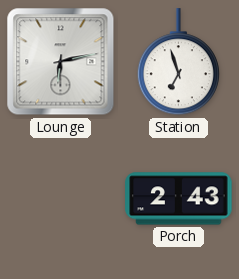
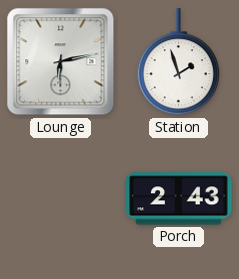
Station: 6:57 -> 1:57 (178, 62)
